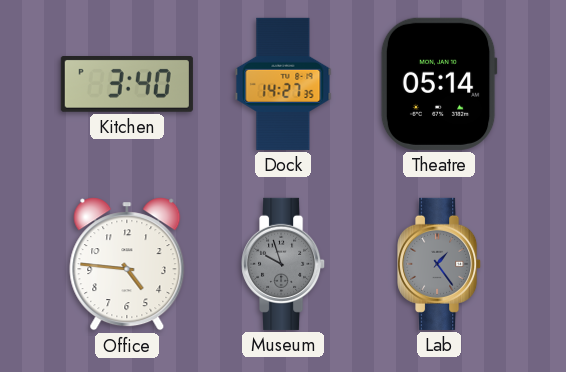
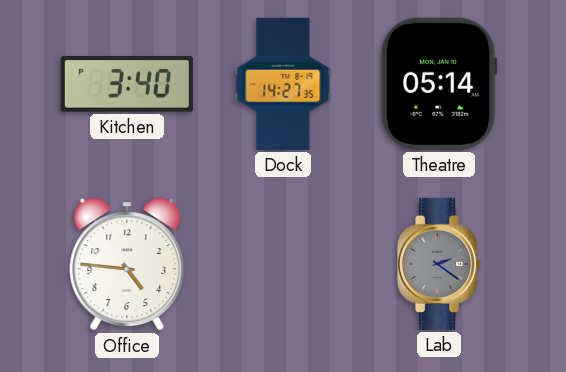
Museum: 9:57 -> none (284, 264)
Lab: 1:24 -> 2:21 (440, 264)
